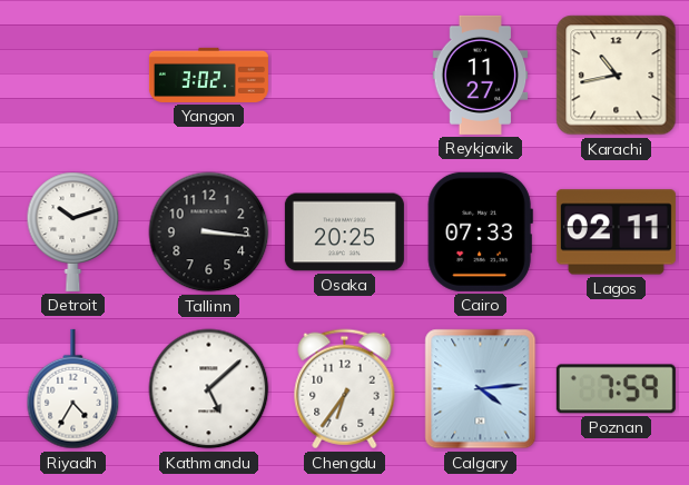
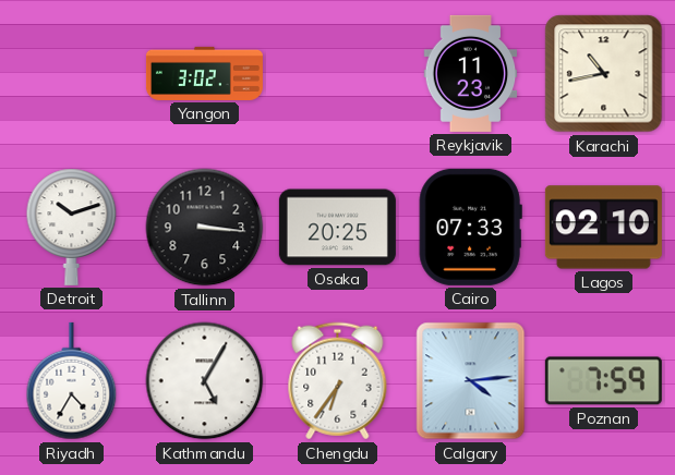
Reykjavik: 11:27 -> 11:23 (471, 73)
Lagos: 02:11 -> 02:10 (603, 228)
Kathmandu: 5:08 -> 5:05 (205, 381)
